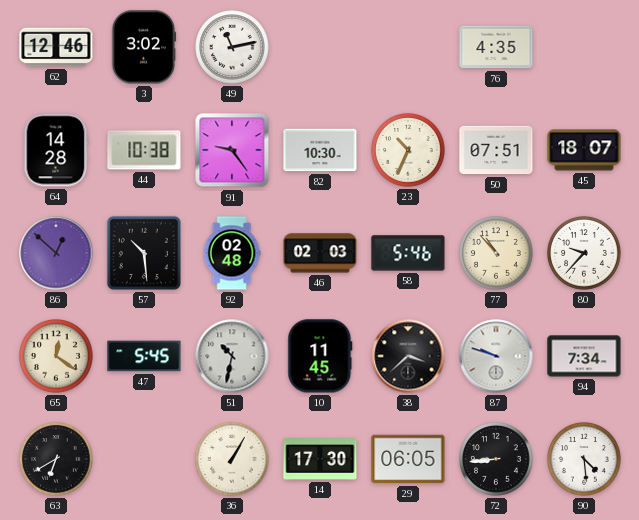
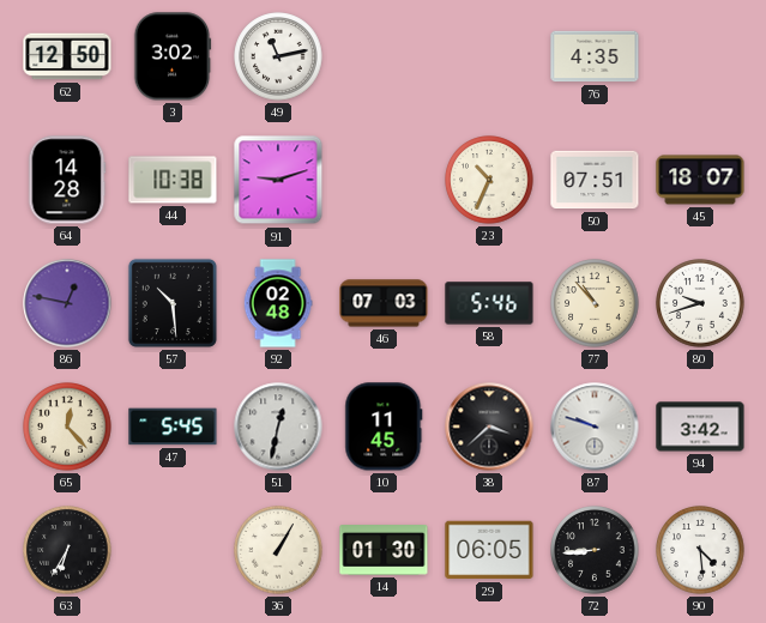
62: 12:46 -> 12:50 (67, 56)
91: 9:24 -> 9:12 (278, 180)
82: 10:30 -> none (320, 150)
86: 12:52 -> 12:47 (67, 303)
46: 02:03 -> 07:03 (384, 303)
80: 9:37 -> 9:42 (700, 303)
65: 12:21 -> 12:23 (67, 427)
51: 10:32 -> 12:32 (278, 427)
94: 7:34 -> 3:42 (700, 427)
63: 6:40 -> 6:35 (67, 550)
14: 17:30 -> 01:30 (384, 551)
